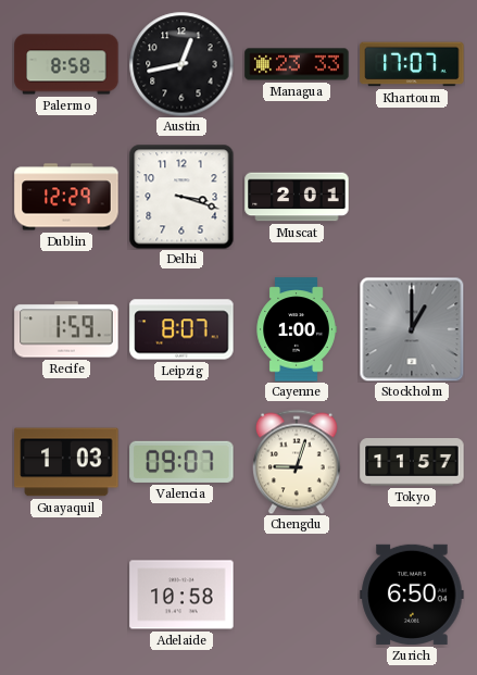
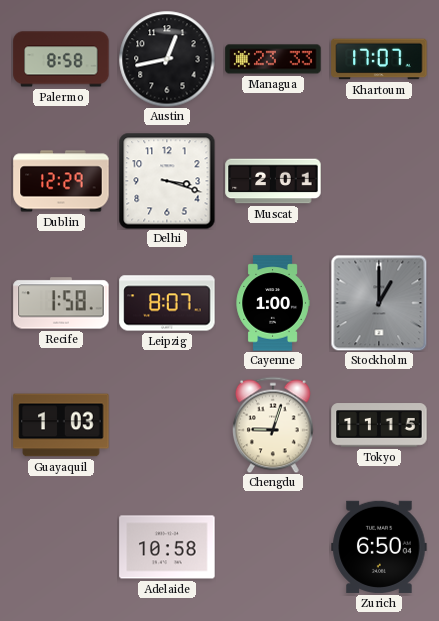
Recife: 1:59 -> 1:58 (61, 303)
Valencia: 09:07 -> none (181, 462)
Tokyo: 11:57 -> 11:15 (379, 425)
